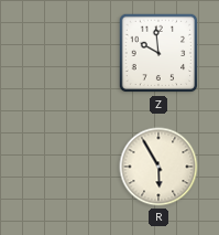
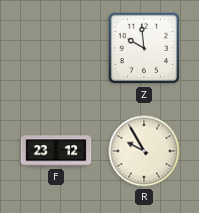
F: none -> 23:12 (56, 151)
R: 5:55 -> 9:55 (144, 151)
